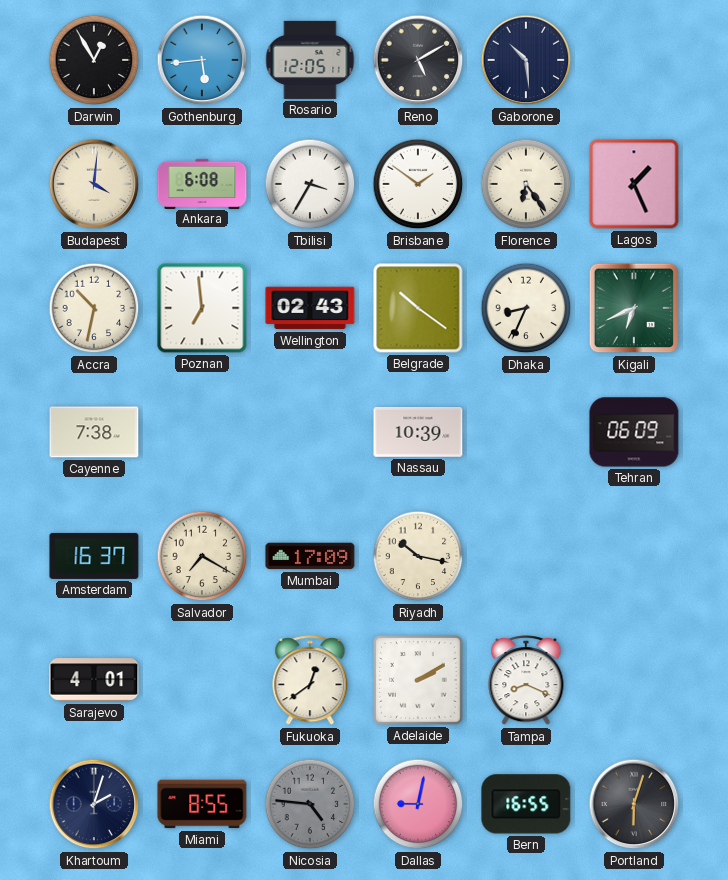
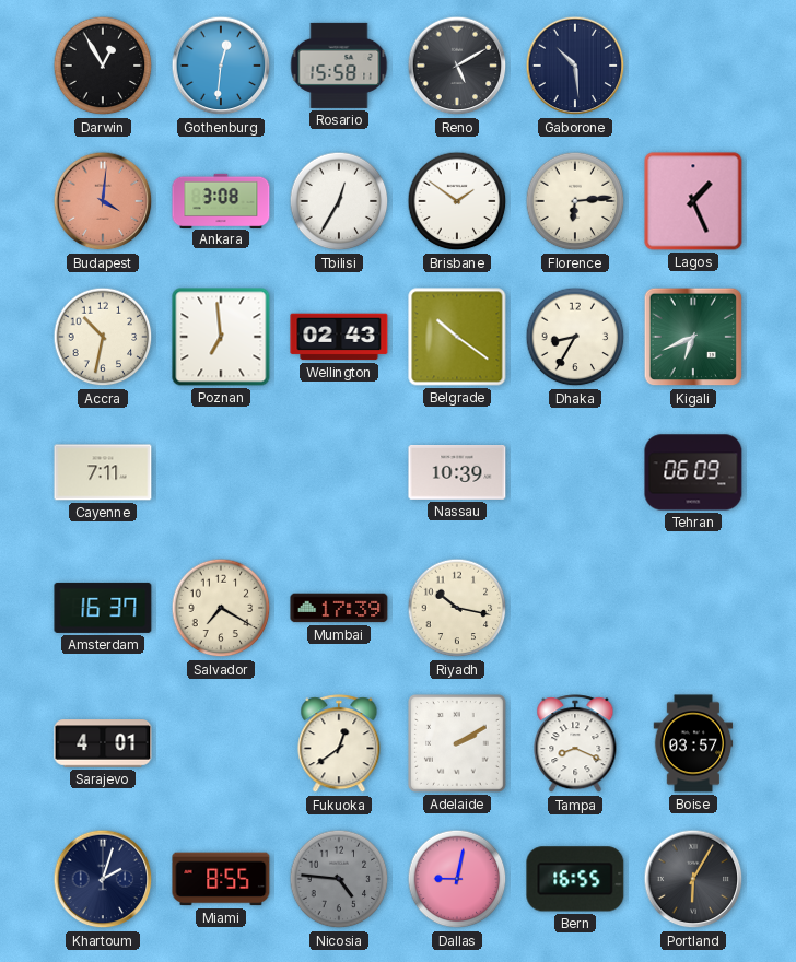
Gothenburg: 5:44 -> 12:31 (221, 66)
Rosario: 12:05 -> 15:58 (339, 66)
Budapest dial: cream -> salmon (103, 201)
Ankara: 6:08 -> 3:08 (221, 200)
Tbilisi: 3:35 -> 12:35 (339, 201)
Florence: 6:24 -> 6:14 (575, 201)
Dhaka: 8:34 -> 8:35 (575, 337)
Cayenne: 7:38 -> 7:11 (103, 472)
Mumbai: 17:09 -> 17:39 (339, 608)
Boise: none -> 03:57 (693, 743)
Portland: 6:03 -> 6:05 (693, 879)
